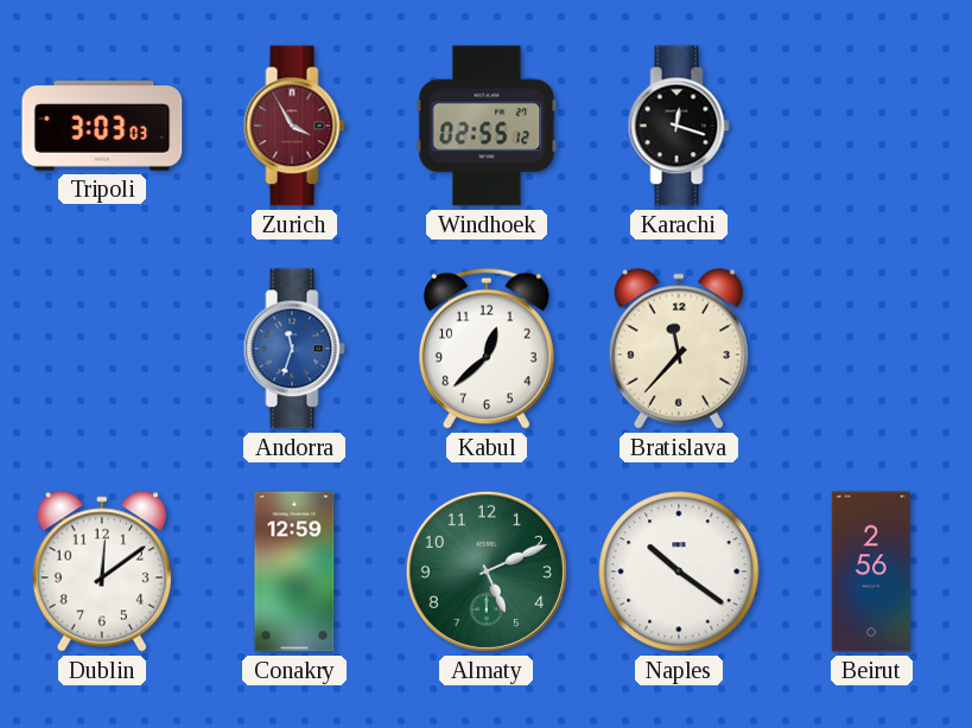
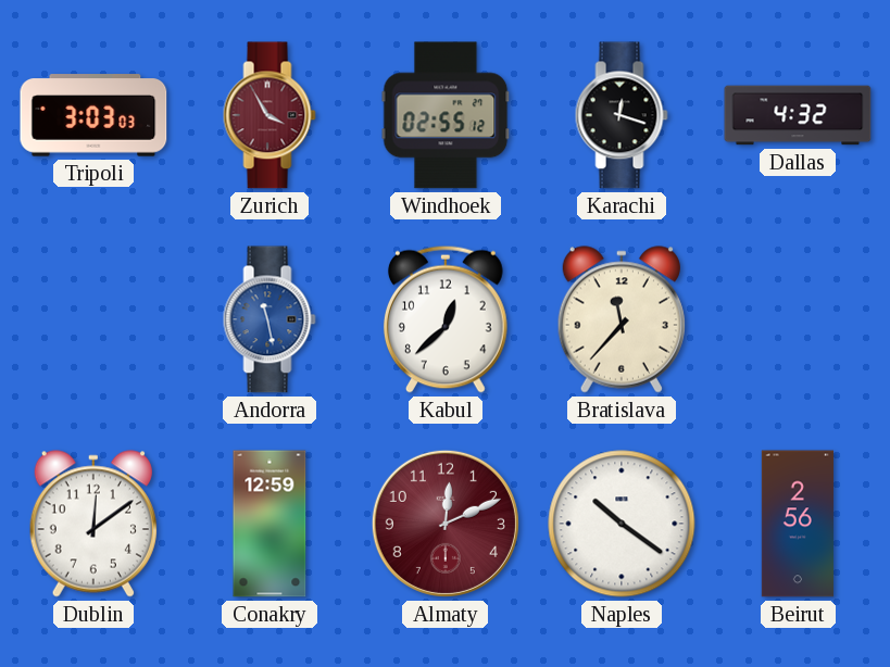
Dallas: none -> 4:32 (798, 115)
Andorra: 11:33 -> 11:28 (269, 319)
Almaty: 5:11 -> 12:11 (446, 524)
Almaty dial: green -> burgundy (446, 524)
